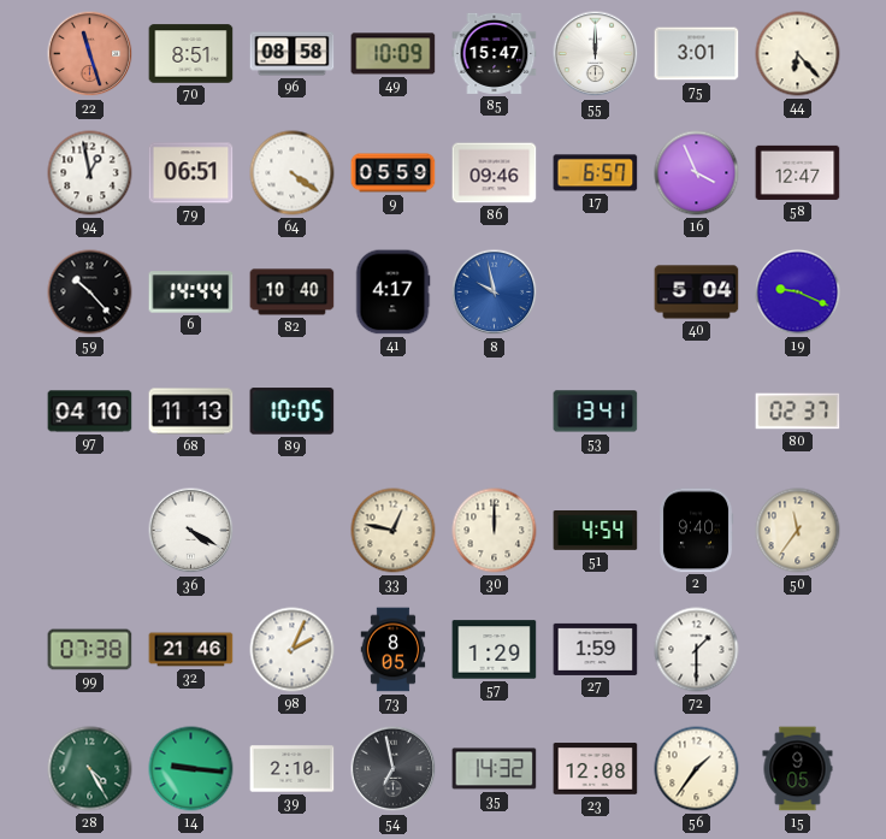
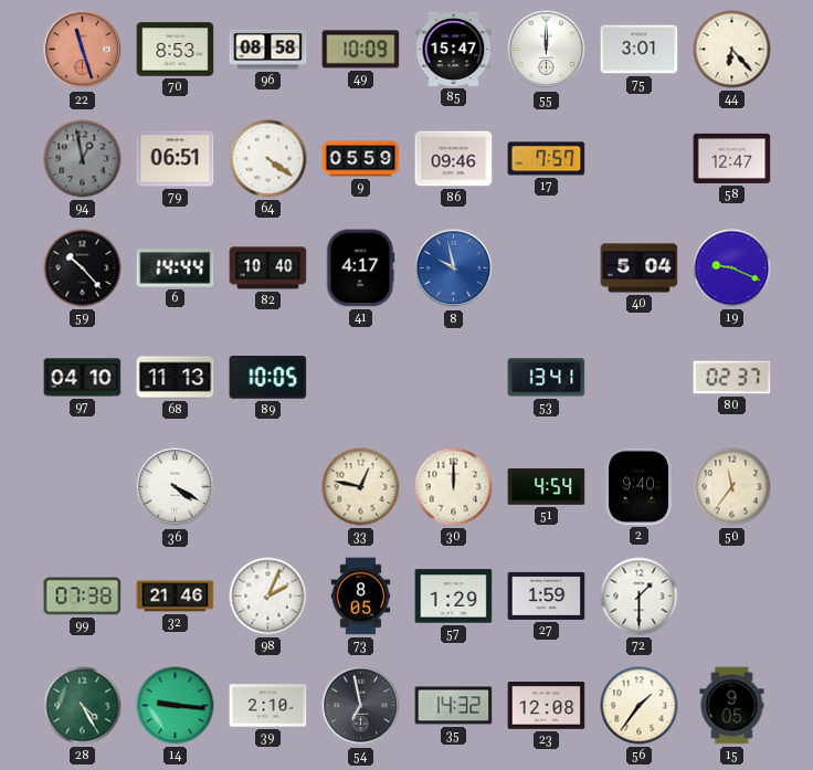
70: 8:51 -> 8:53 (176, 50)
94 dial: white -> grey (83, 159)
17: 6:57 -> 7:57 (547, 159)
16: 3:56 -> none (697, 173)
